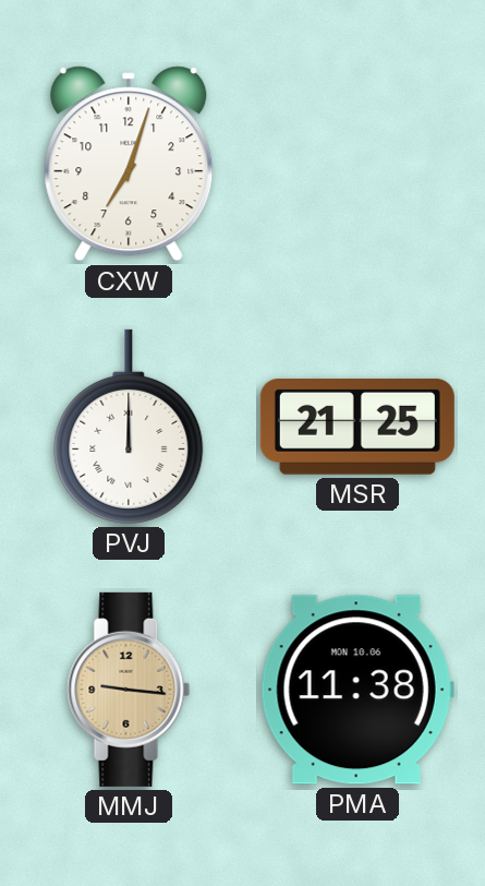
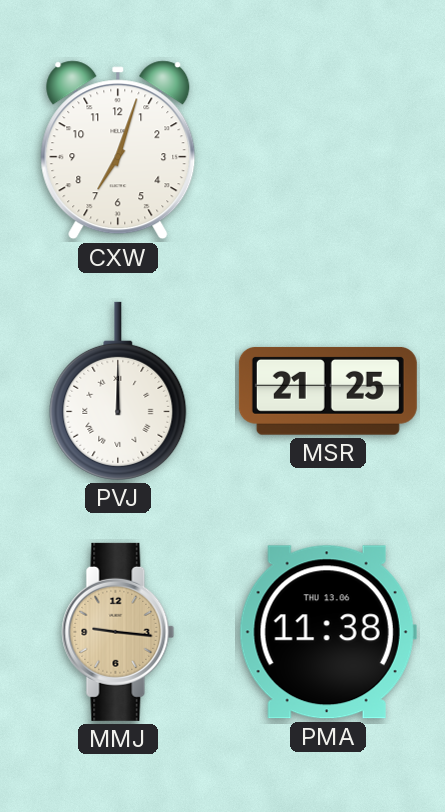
PMA date: MON 10.06 -> THU 13.06 (328, 632)
